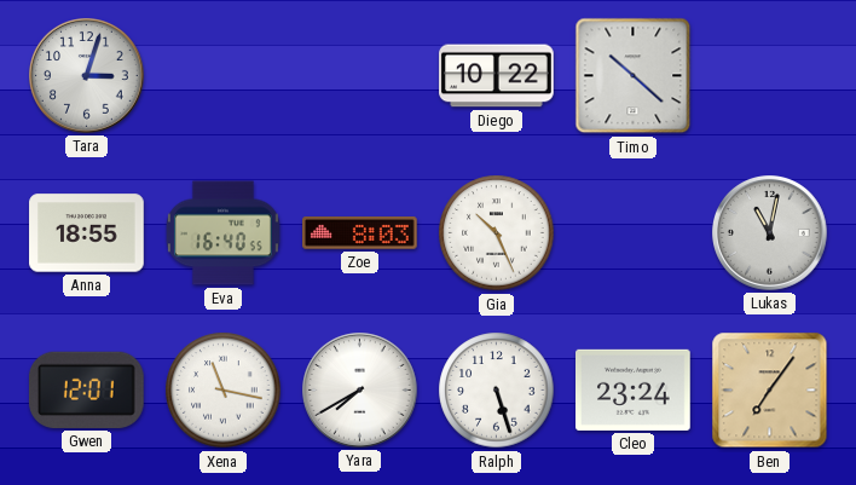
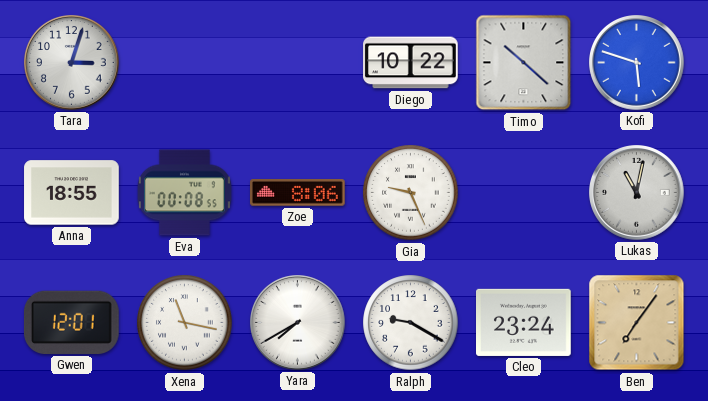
Kofi: none -> 5:48 (637, 63)
Eva: 16:40 -> 00:08 (184, 193)
Zoe: 8:03 -> 8:06 (298, 193)
Gia: 10:26 -> 9:26 (411, 193)
Ralph: 5:27 -> 9:20 (411, 323)
